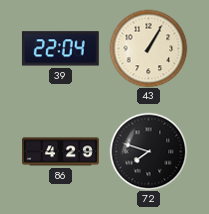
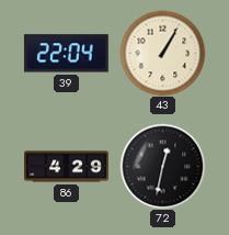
72: 7:48 -> 12:32 (162, 166)
